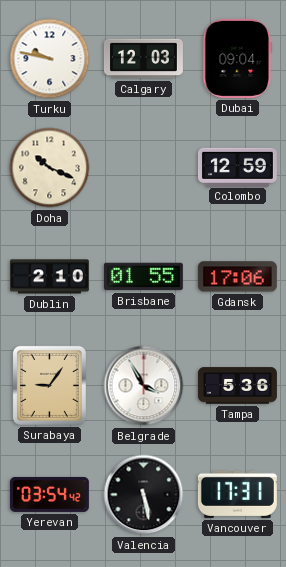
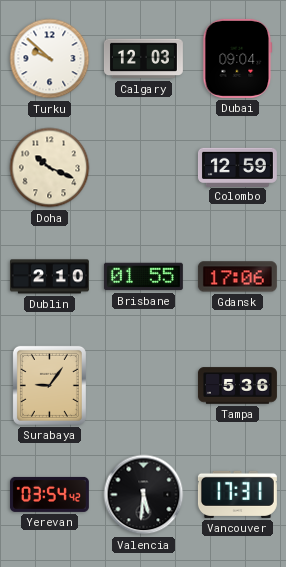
Turku: 9:47 -> 9:52 (50, 59)
Belgrade: 3:55 -> none (144, 386)
Valencia: 5:28 -> 5:31 (144, 495)
